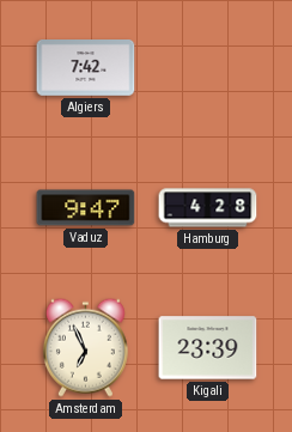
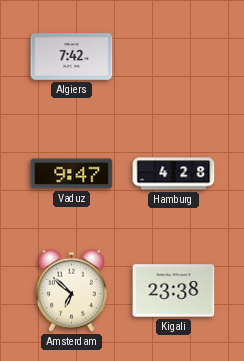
Amsterdam: 6:56 -> 6:52 (71, 290)
Kigali: 23:39 -> 23:38 (174, 291)
